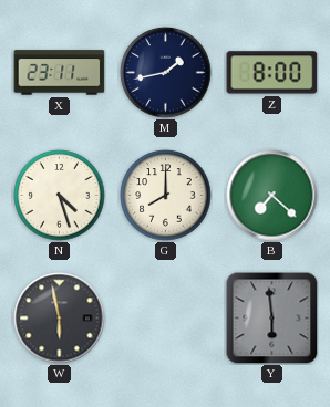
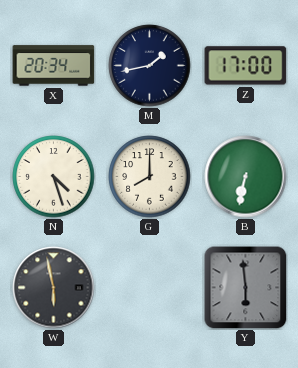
X: 23:11 -> 20:34 (54, 66)
Z: 8:00 -> 17:00 (246, 66)
B: 7:22 -> 6:32 (246, 177)
